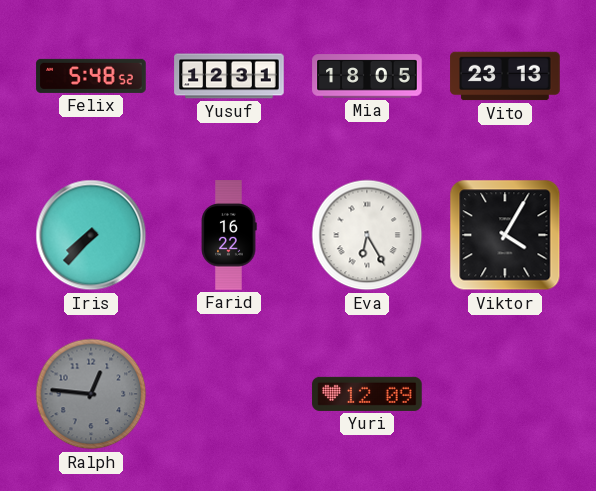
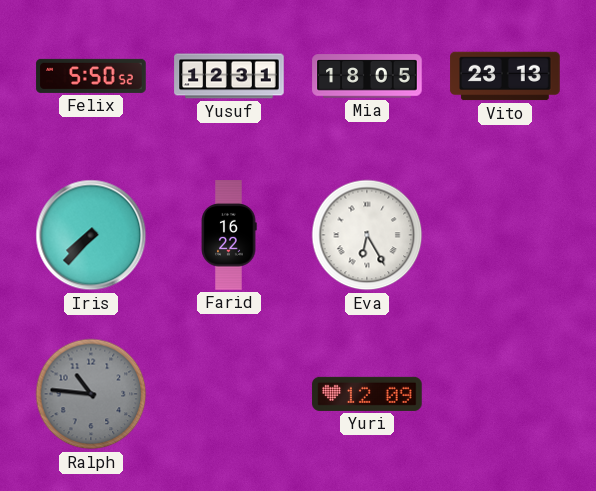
Felix: 5:48 -> 5:50 (91, 76)
Viktor: 4:05 -> none (505, 235)
Ralph: 12:46 -> 10:46 (91, 394)
